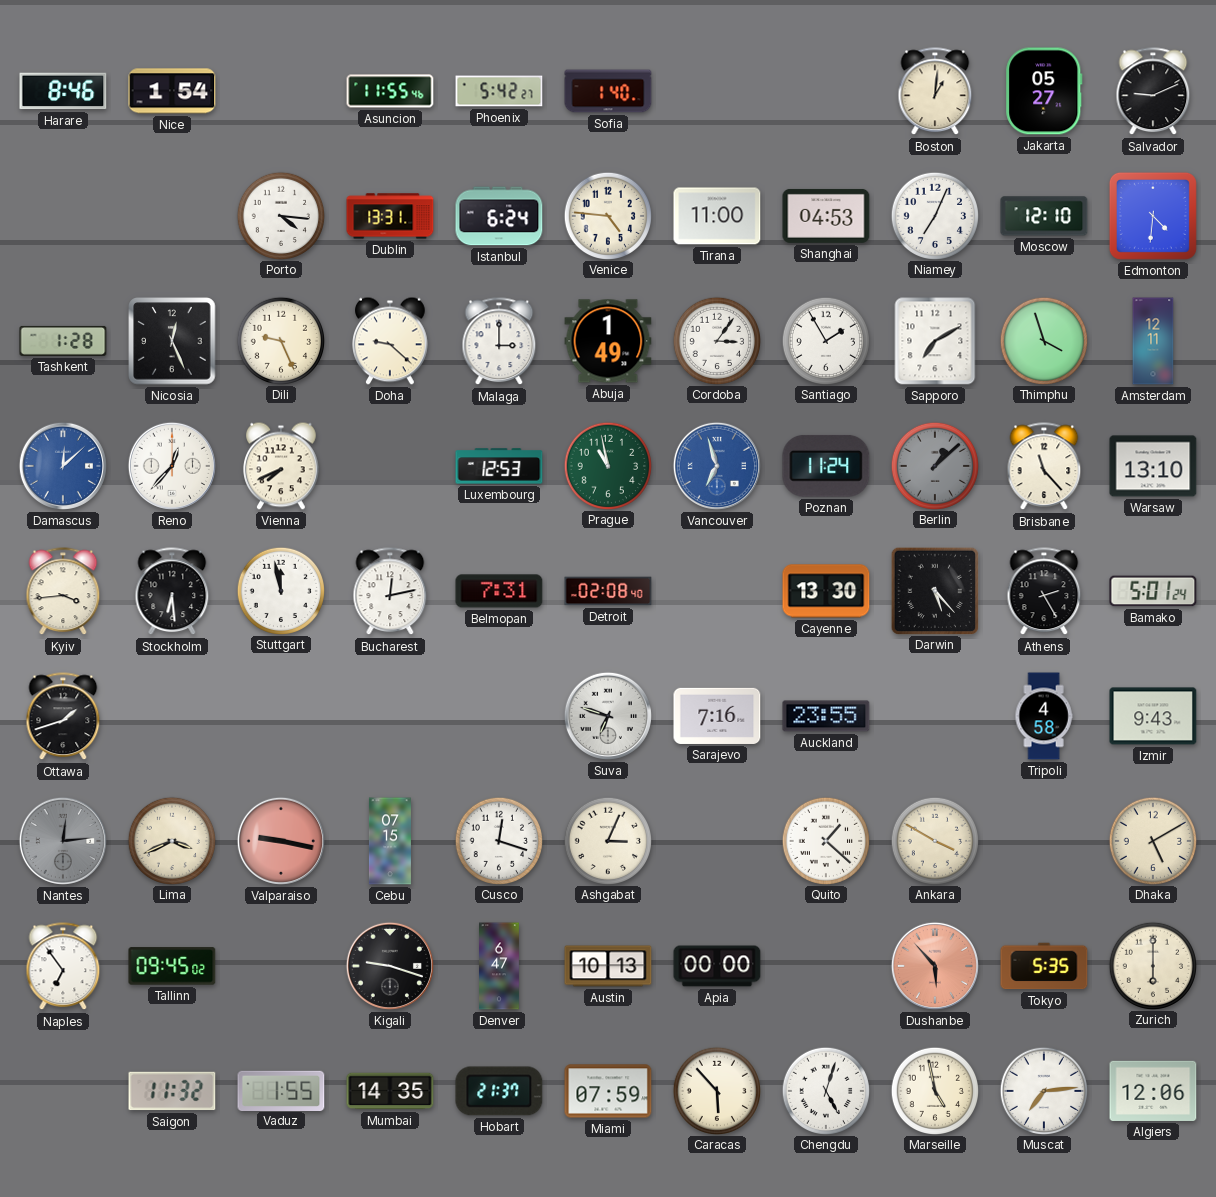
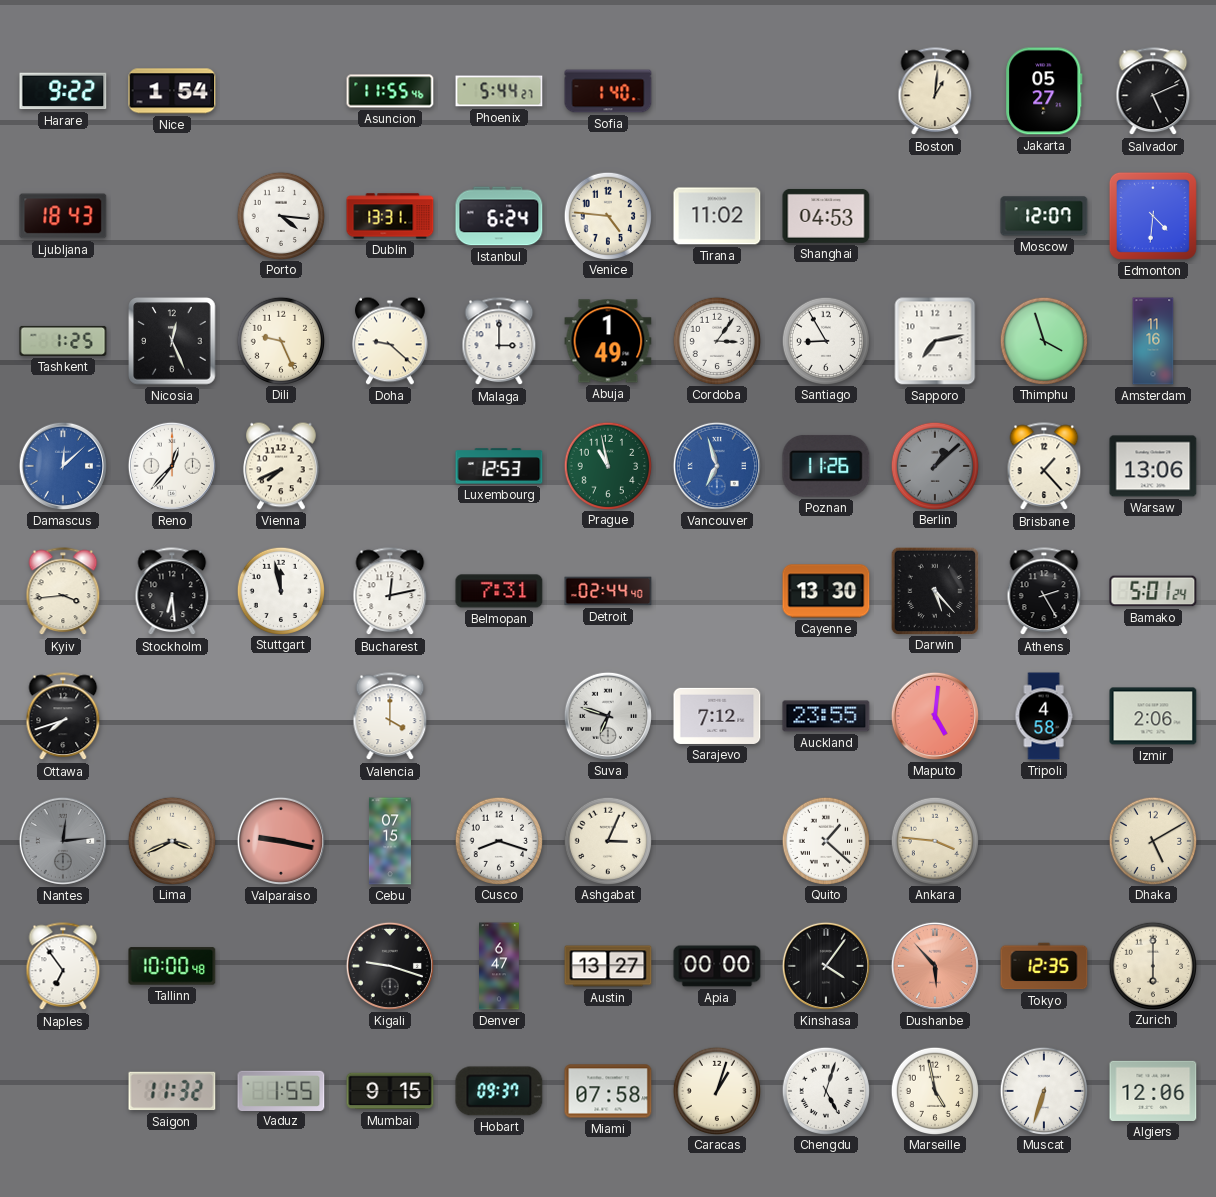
Harare: 8:46 -> 9:22 (63, 91)
Phoenix: 5:42 -> 5:44 (499, 91)
Salvador: 9:11 -> 5:11 (1153, 92)
Ljubljana: none -> 18:43 (63, 216)
Tirana: 11:00 -> 11:02 (717, 216)
Niamey: 7:04 -> none (934, 215)
Moscow: 12:10 -> 12:07 (1044, 216)
Tashkent: 1:28 -> 1:25 (63, 341)
Santiago: 1:55 -> 8:55 (825, 340)
Sapporo: 7:10 -> 7:13 (935, 341)
Amsterdam: 12:11 -> 11:16 (1153, 341)
Poznan: 11:24 -> 11:26 (826, 466)
Brisbane: 11:23 -> 1:23 (1044, 467)
Warsaw: 13:10 -> 13:06 (1153, 466)
Detroit: 02:08 -> 02:44 (608, 591)
Ottawa: 1:42 -> 7:42 (63, 717)
Valencia: none -> 4:00 (390, 717)
Sarajevo: 7:16 -> 7:12 (717, 716)
Maputo: none -> 5:01 (935, 716)
Izmir: 9:43 -> 2:06 (1153, 716)
Cusco: 12:18 -> 8:18 (498, 840)
Ankara: 3:50 -> 3:46 (934, 840)
Tallinn: 09:45 -> 10:00 (172, 966)
Austin: 10:13 -> 13:27 (608, 966)
Kinshasa: none -> 4:06 (826, 966)
Tokyo: 5:35 -> 12:35 (1044, 966)
Mumbai: 14:35 -> 9:15 (390, 1091)
Hobart: 21:37 -> 09:37 (499, 1091)
Miami: 07:59 -> 07:58 (608, 1091)
Caracas: 5:53 -> 1:03 (716, 1090)
Muscat: 7:14 -> 6:33 (1043, 1090)
